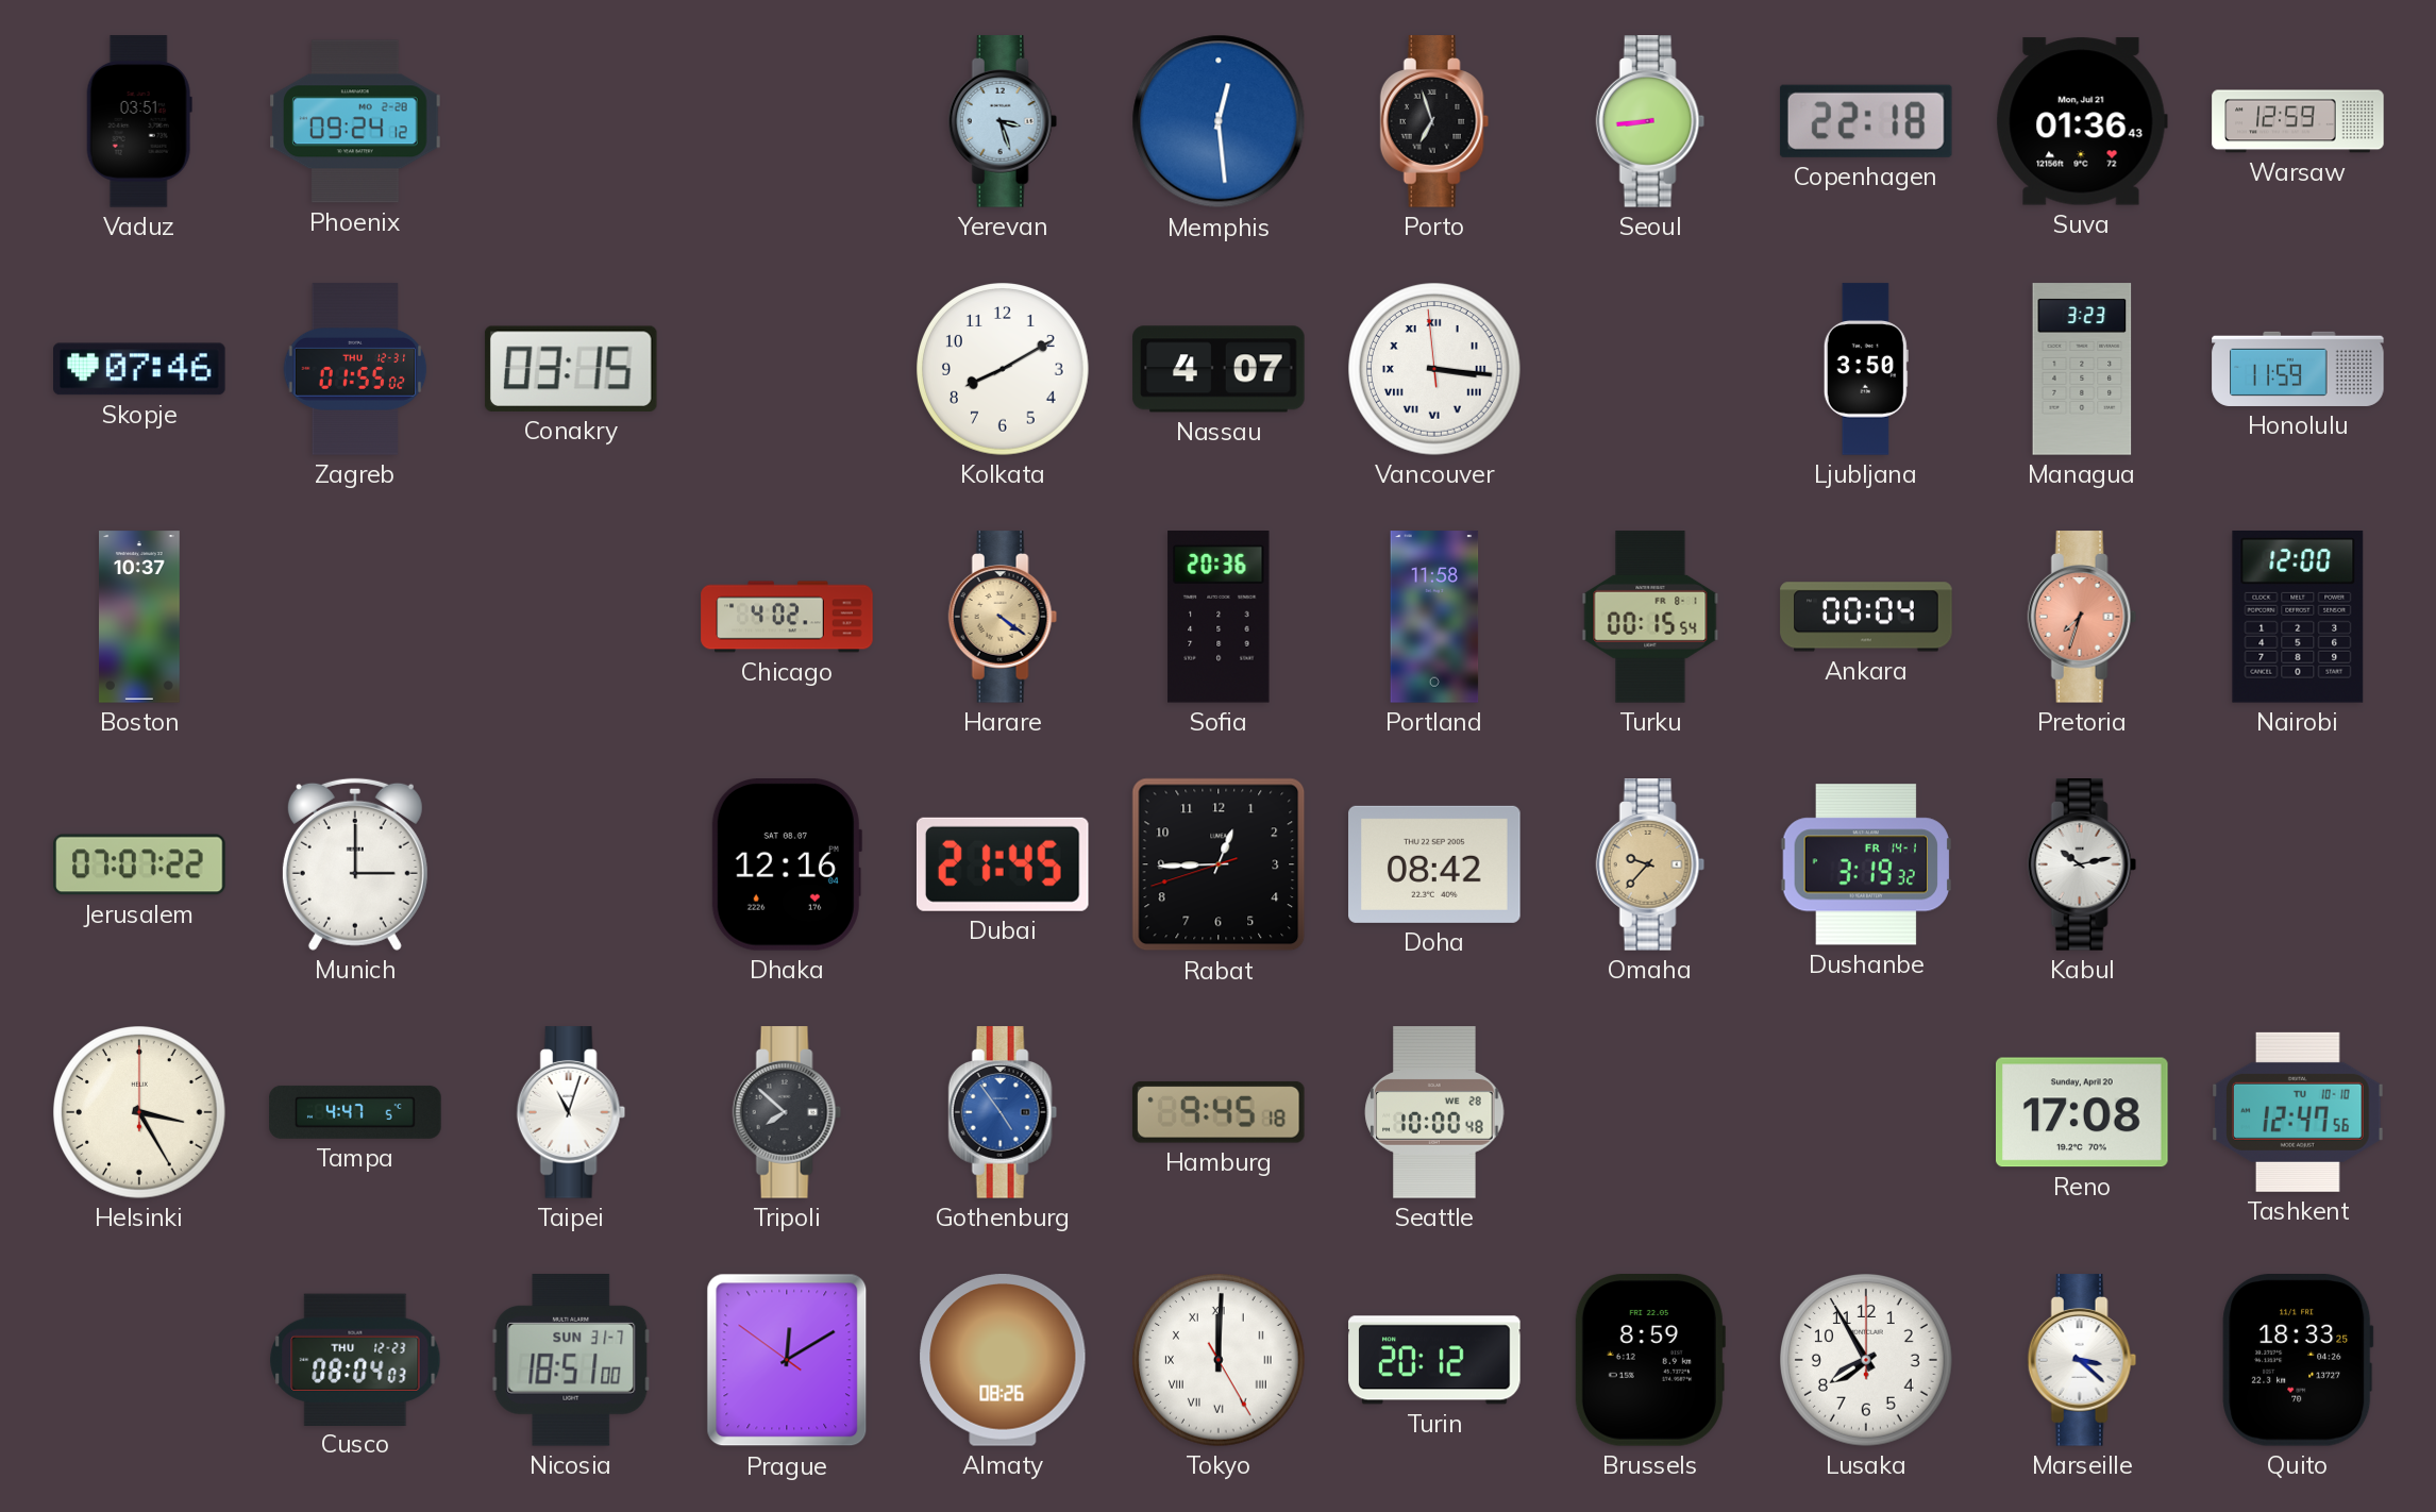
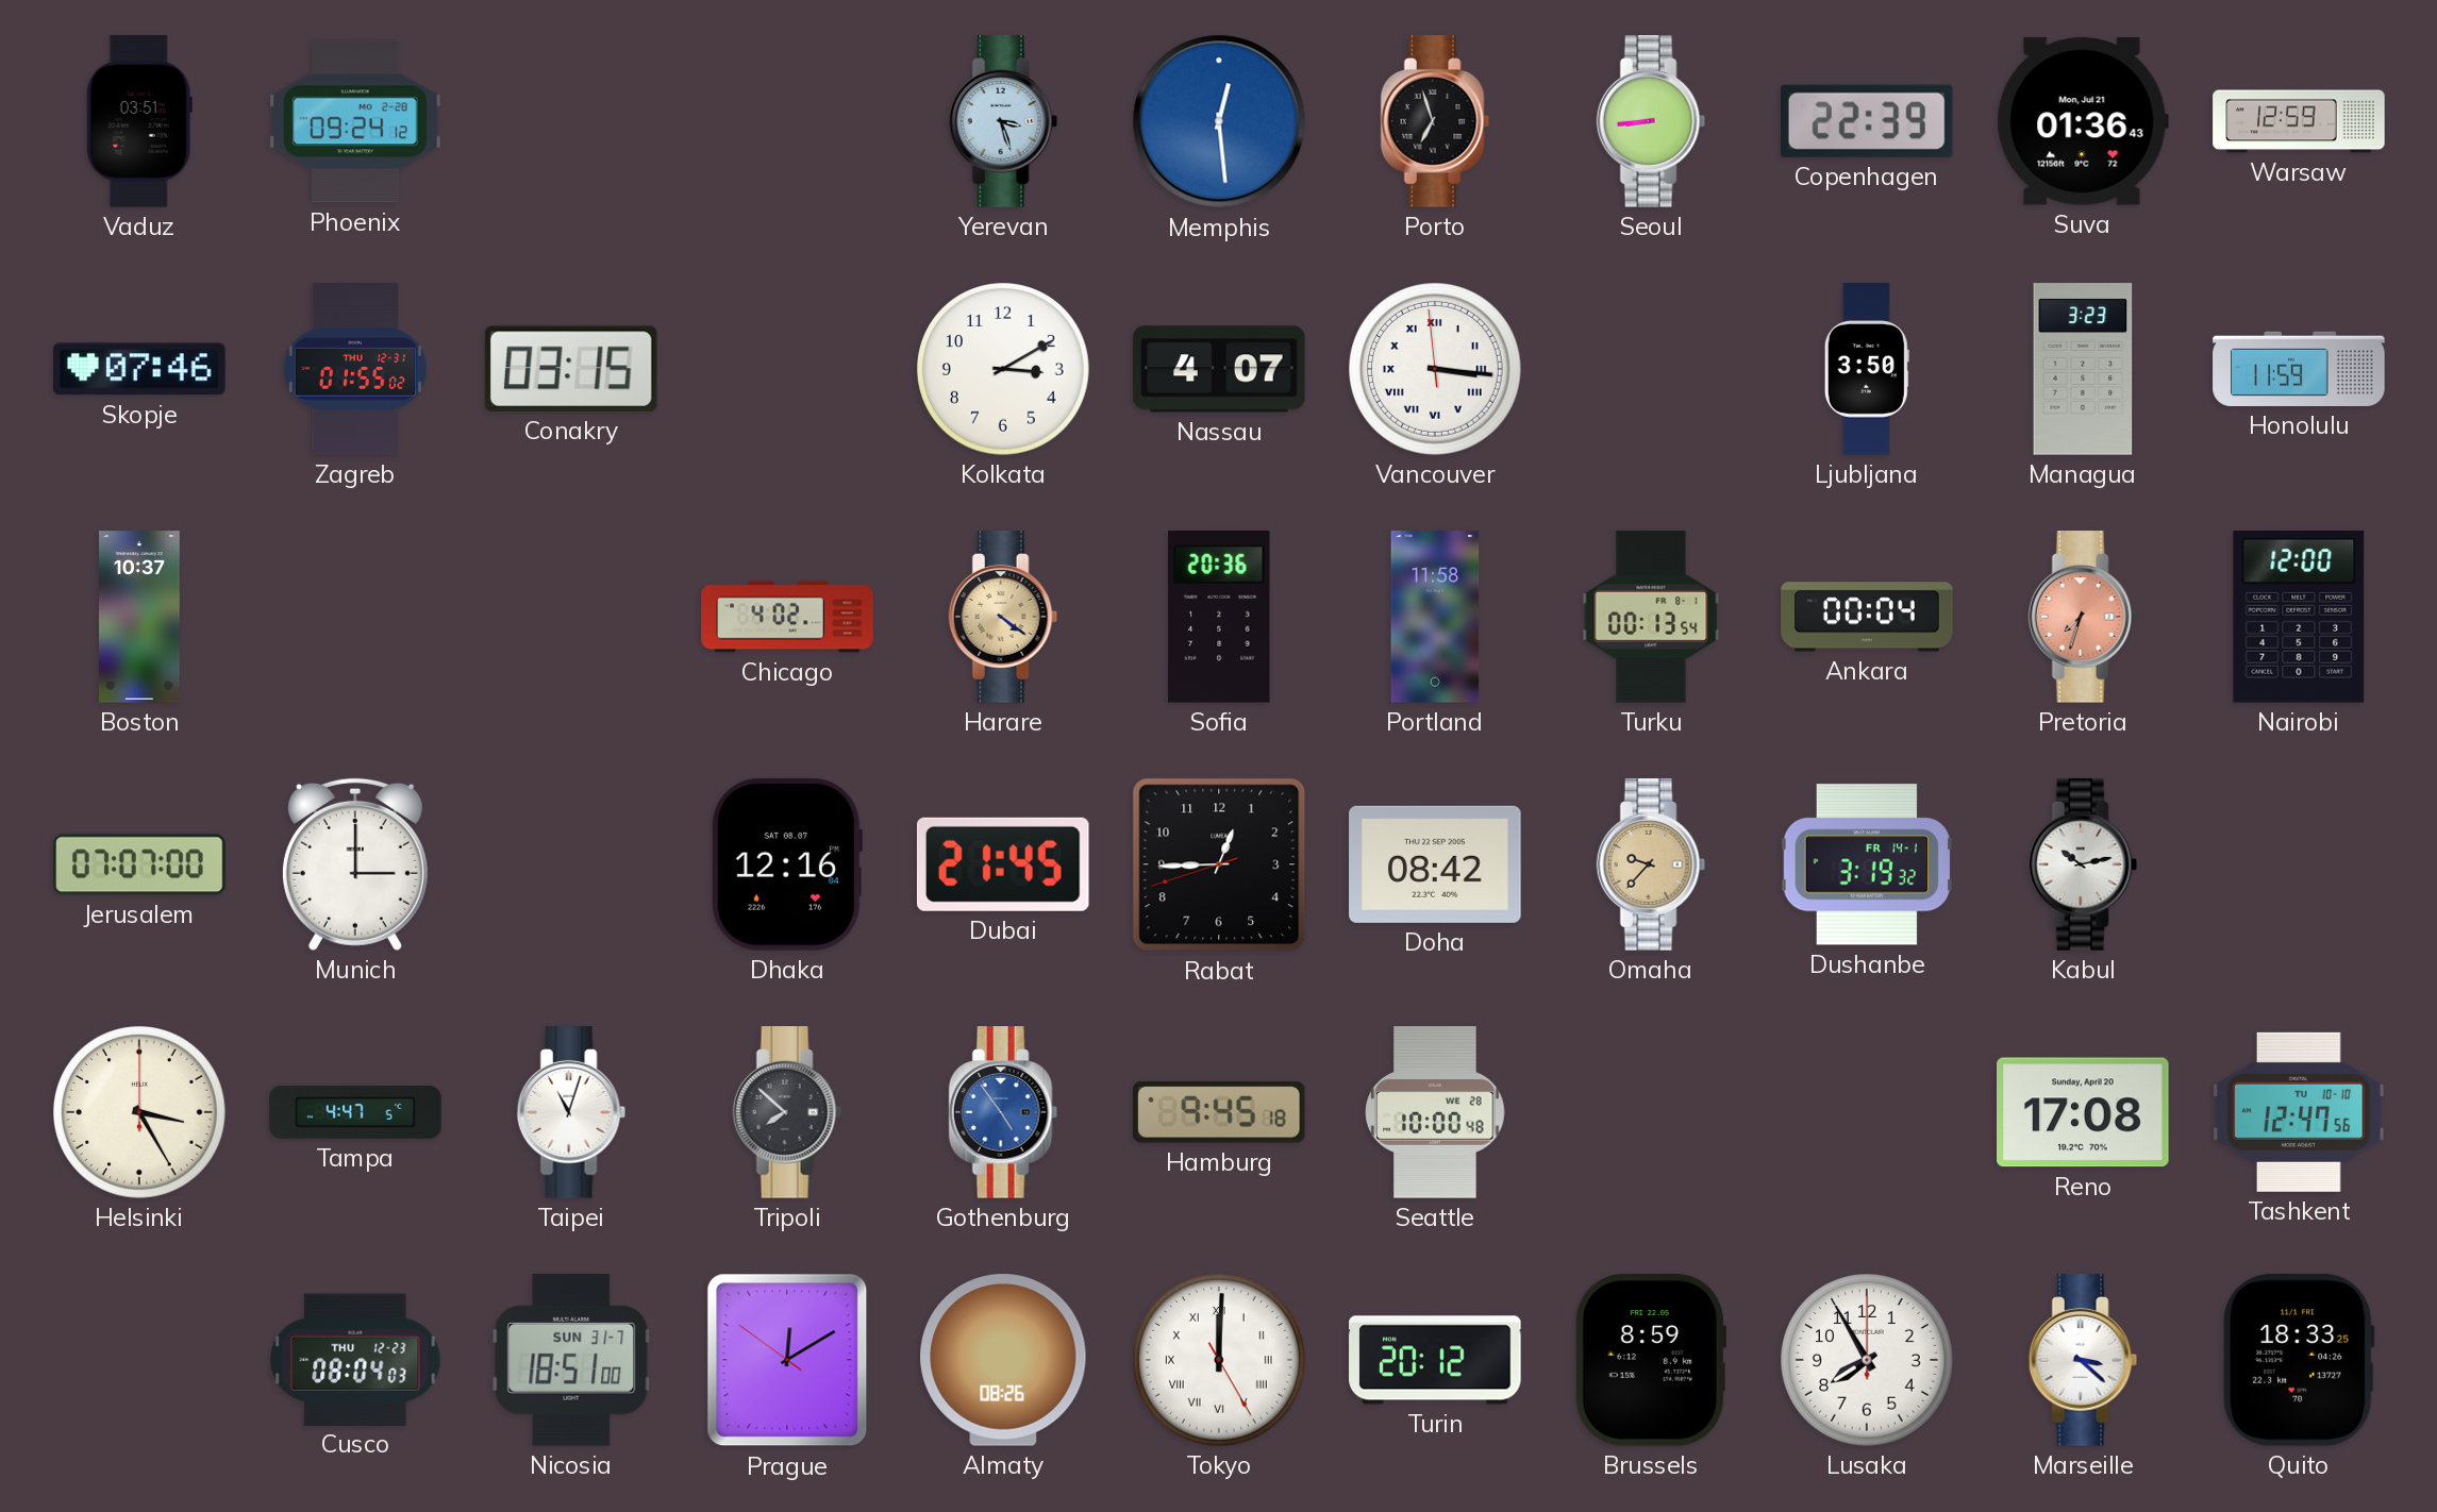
Copenhagen: 22:18 -> 22:39 (1867, 121)
Kolkata: 8:10 -> 3:10 (1004, 370)
Turku: 00:15 -> 00:13 (1651, 617)
Jerusalem: 07:07:22 -> 07:07:00 (139, 864)
